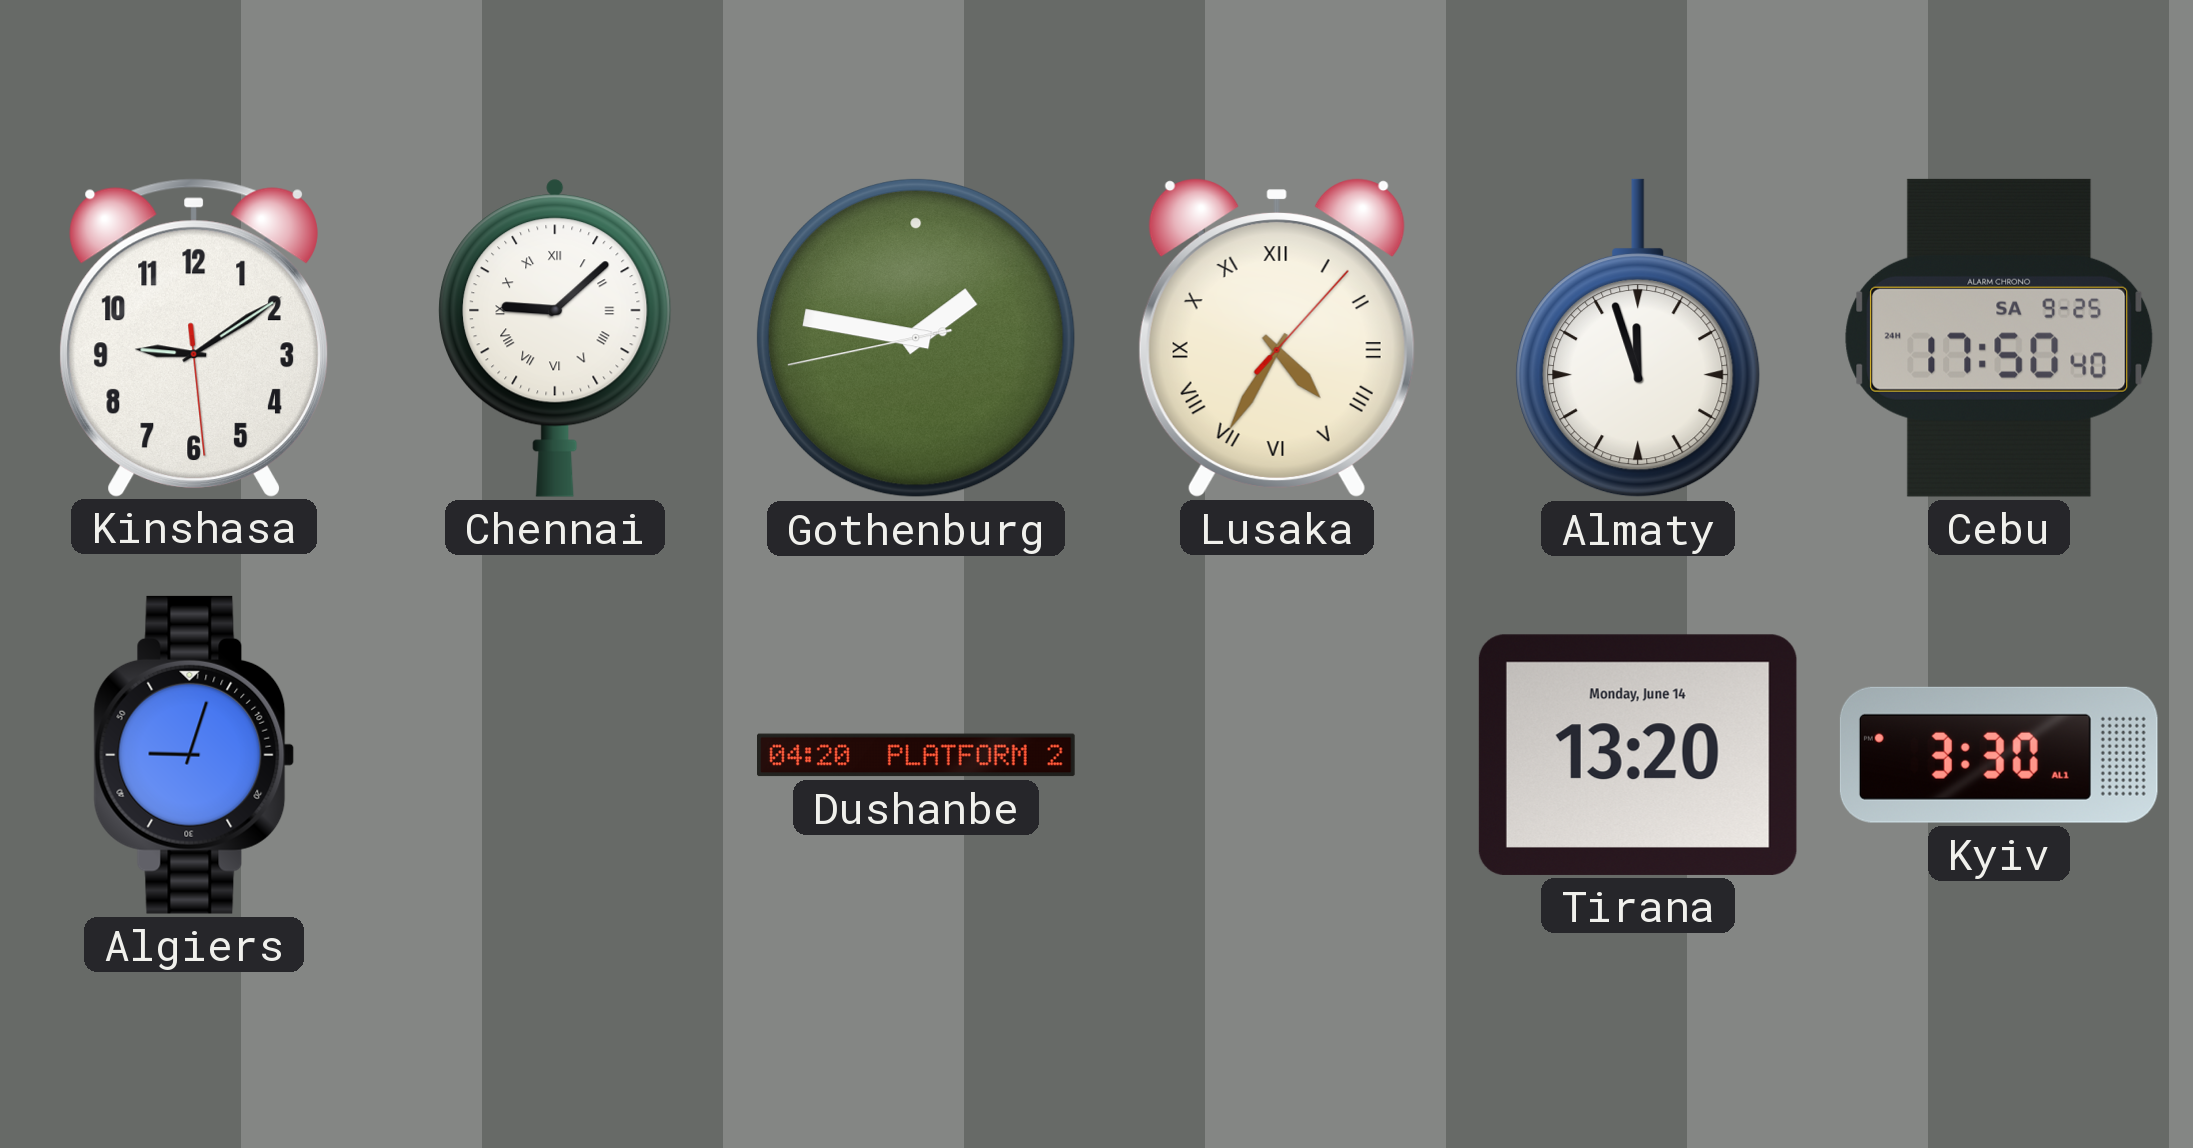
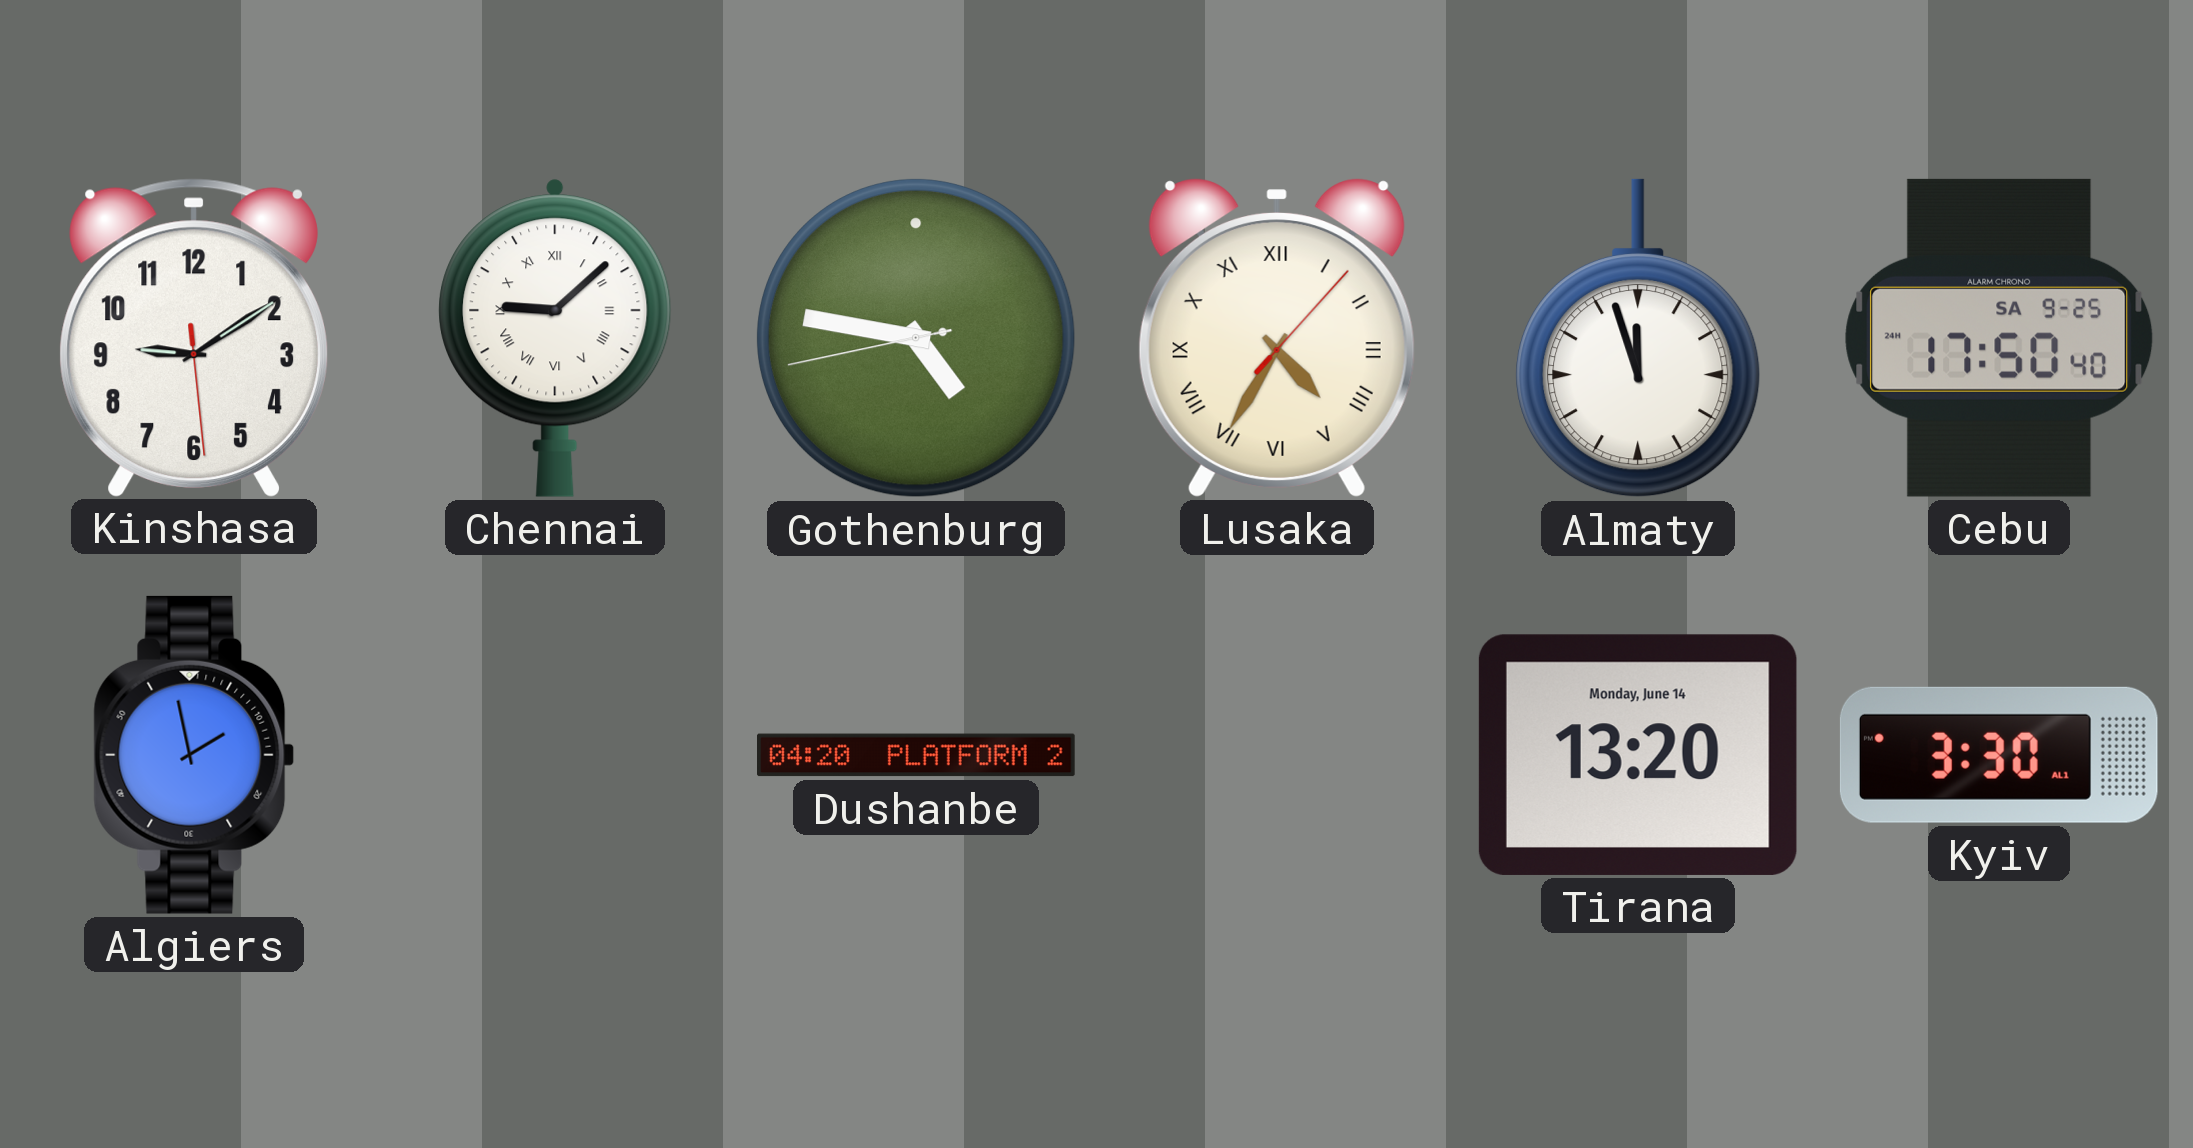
Gothenburg: 1:46 -> 4:46 (916, 338)
Algiers: 9:03 -> 1:58 (194, 755)
